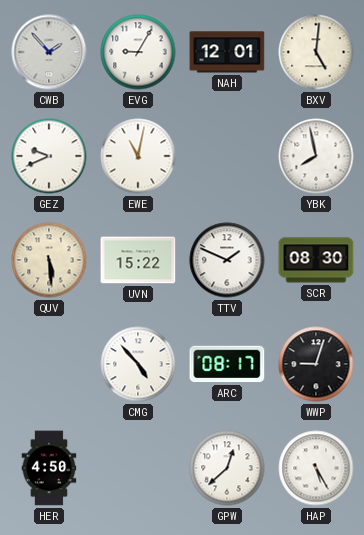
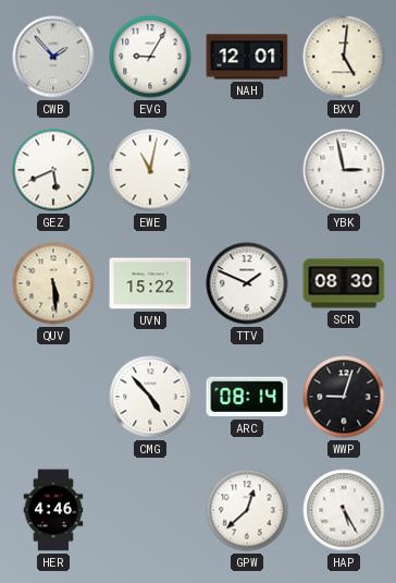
GEZ: 9:41 -> 5:41 (53, 170)
YBK: 7:58 -> 2:58 (344, 170)
ARC: 08:17 -> 08:14 (247, 397)
HER: 4:50 -> 4:46 (53, 510)
